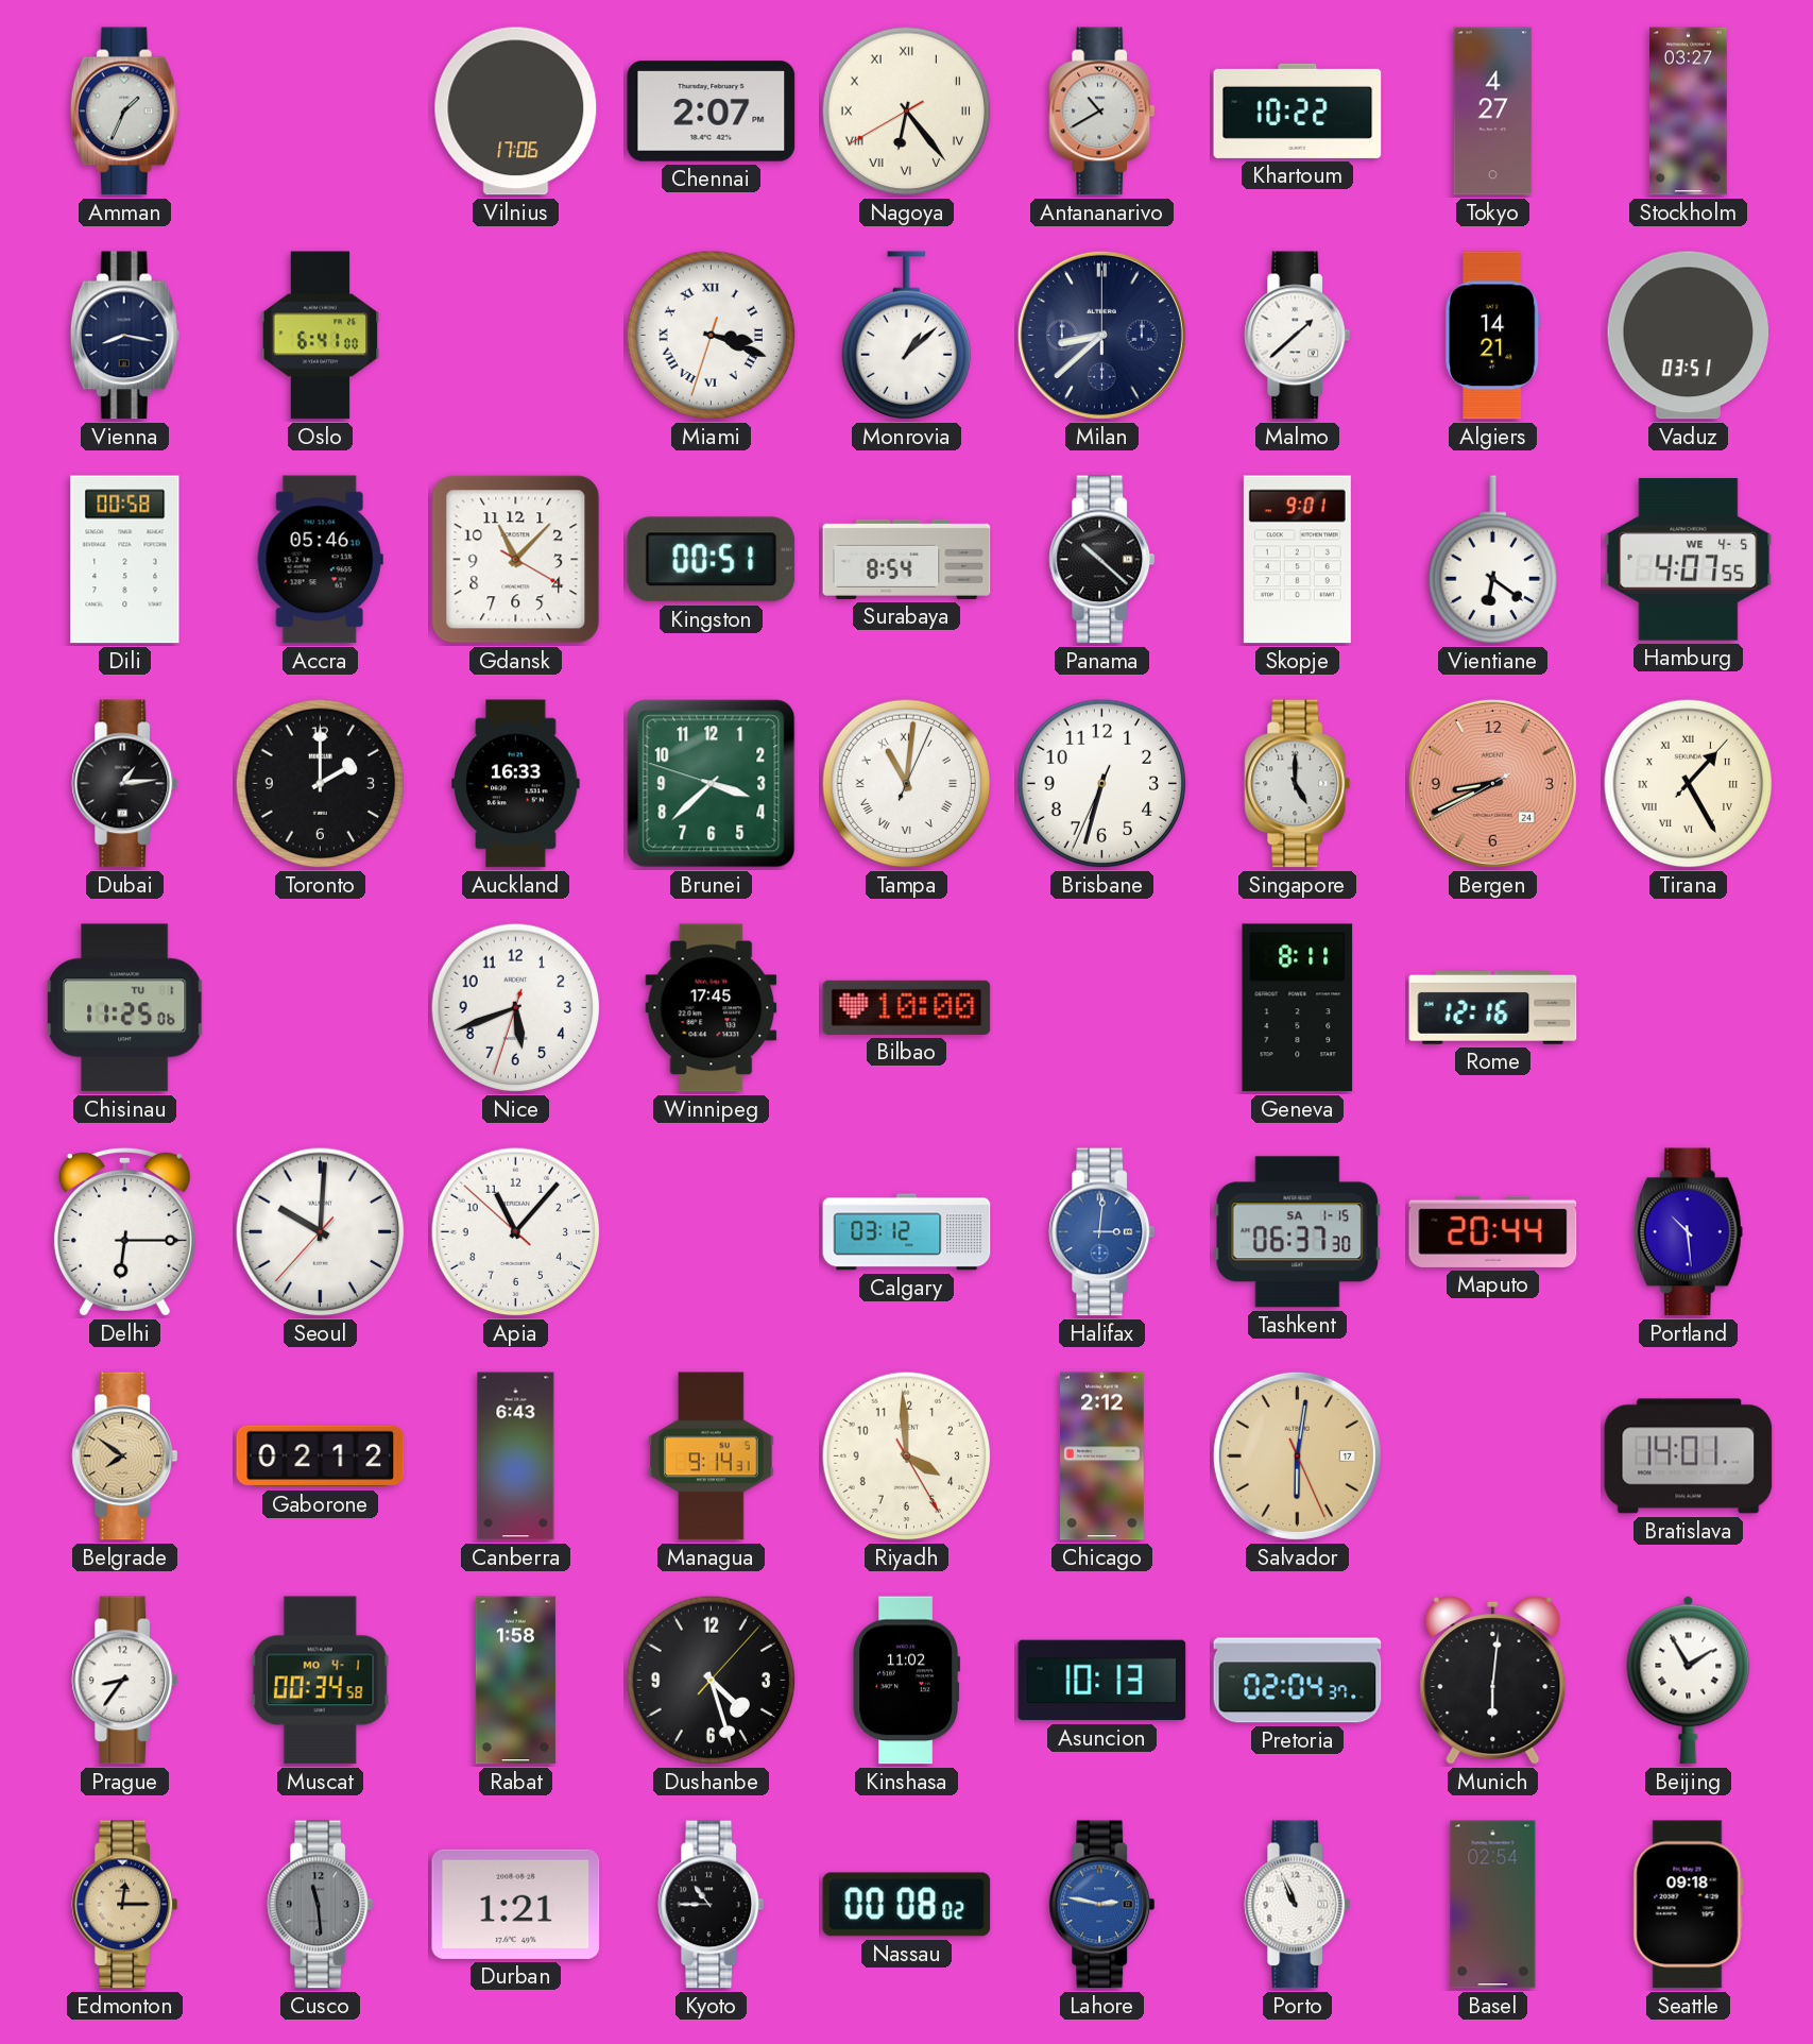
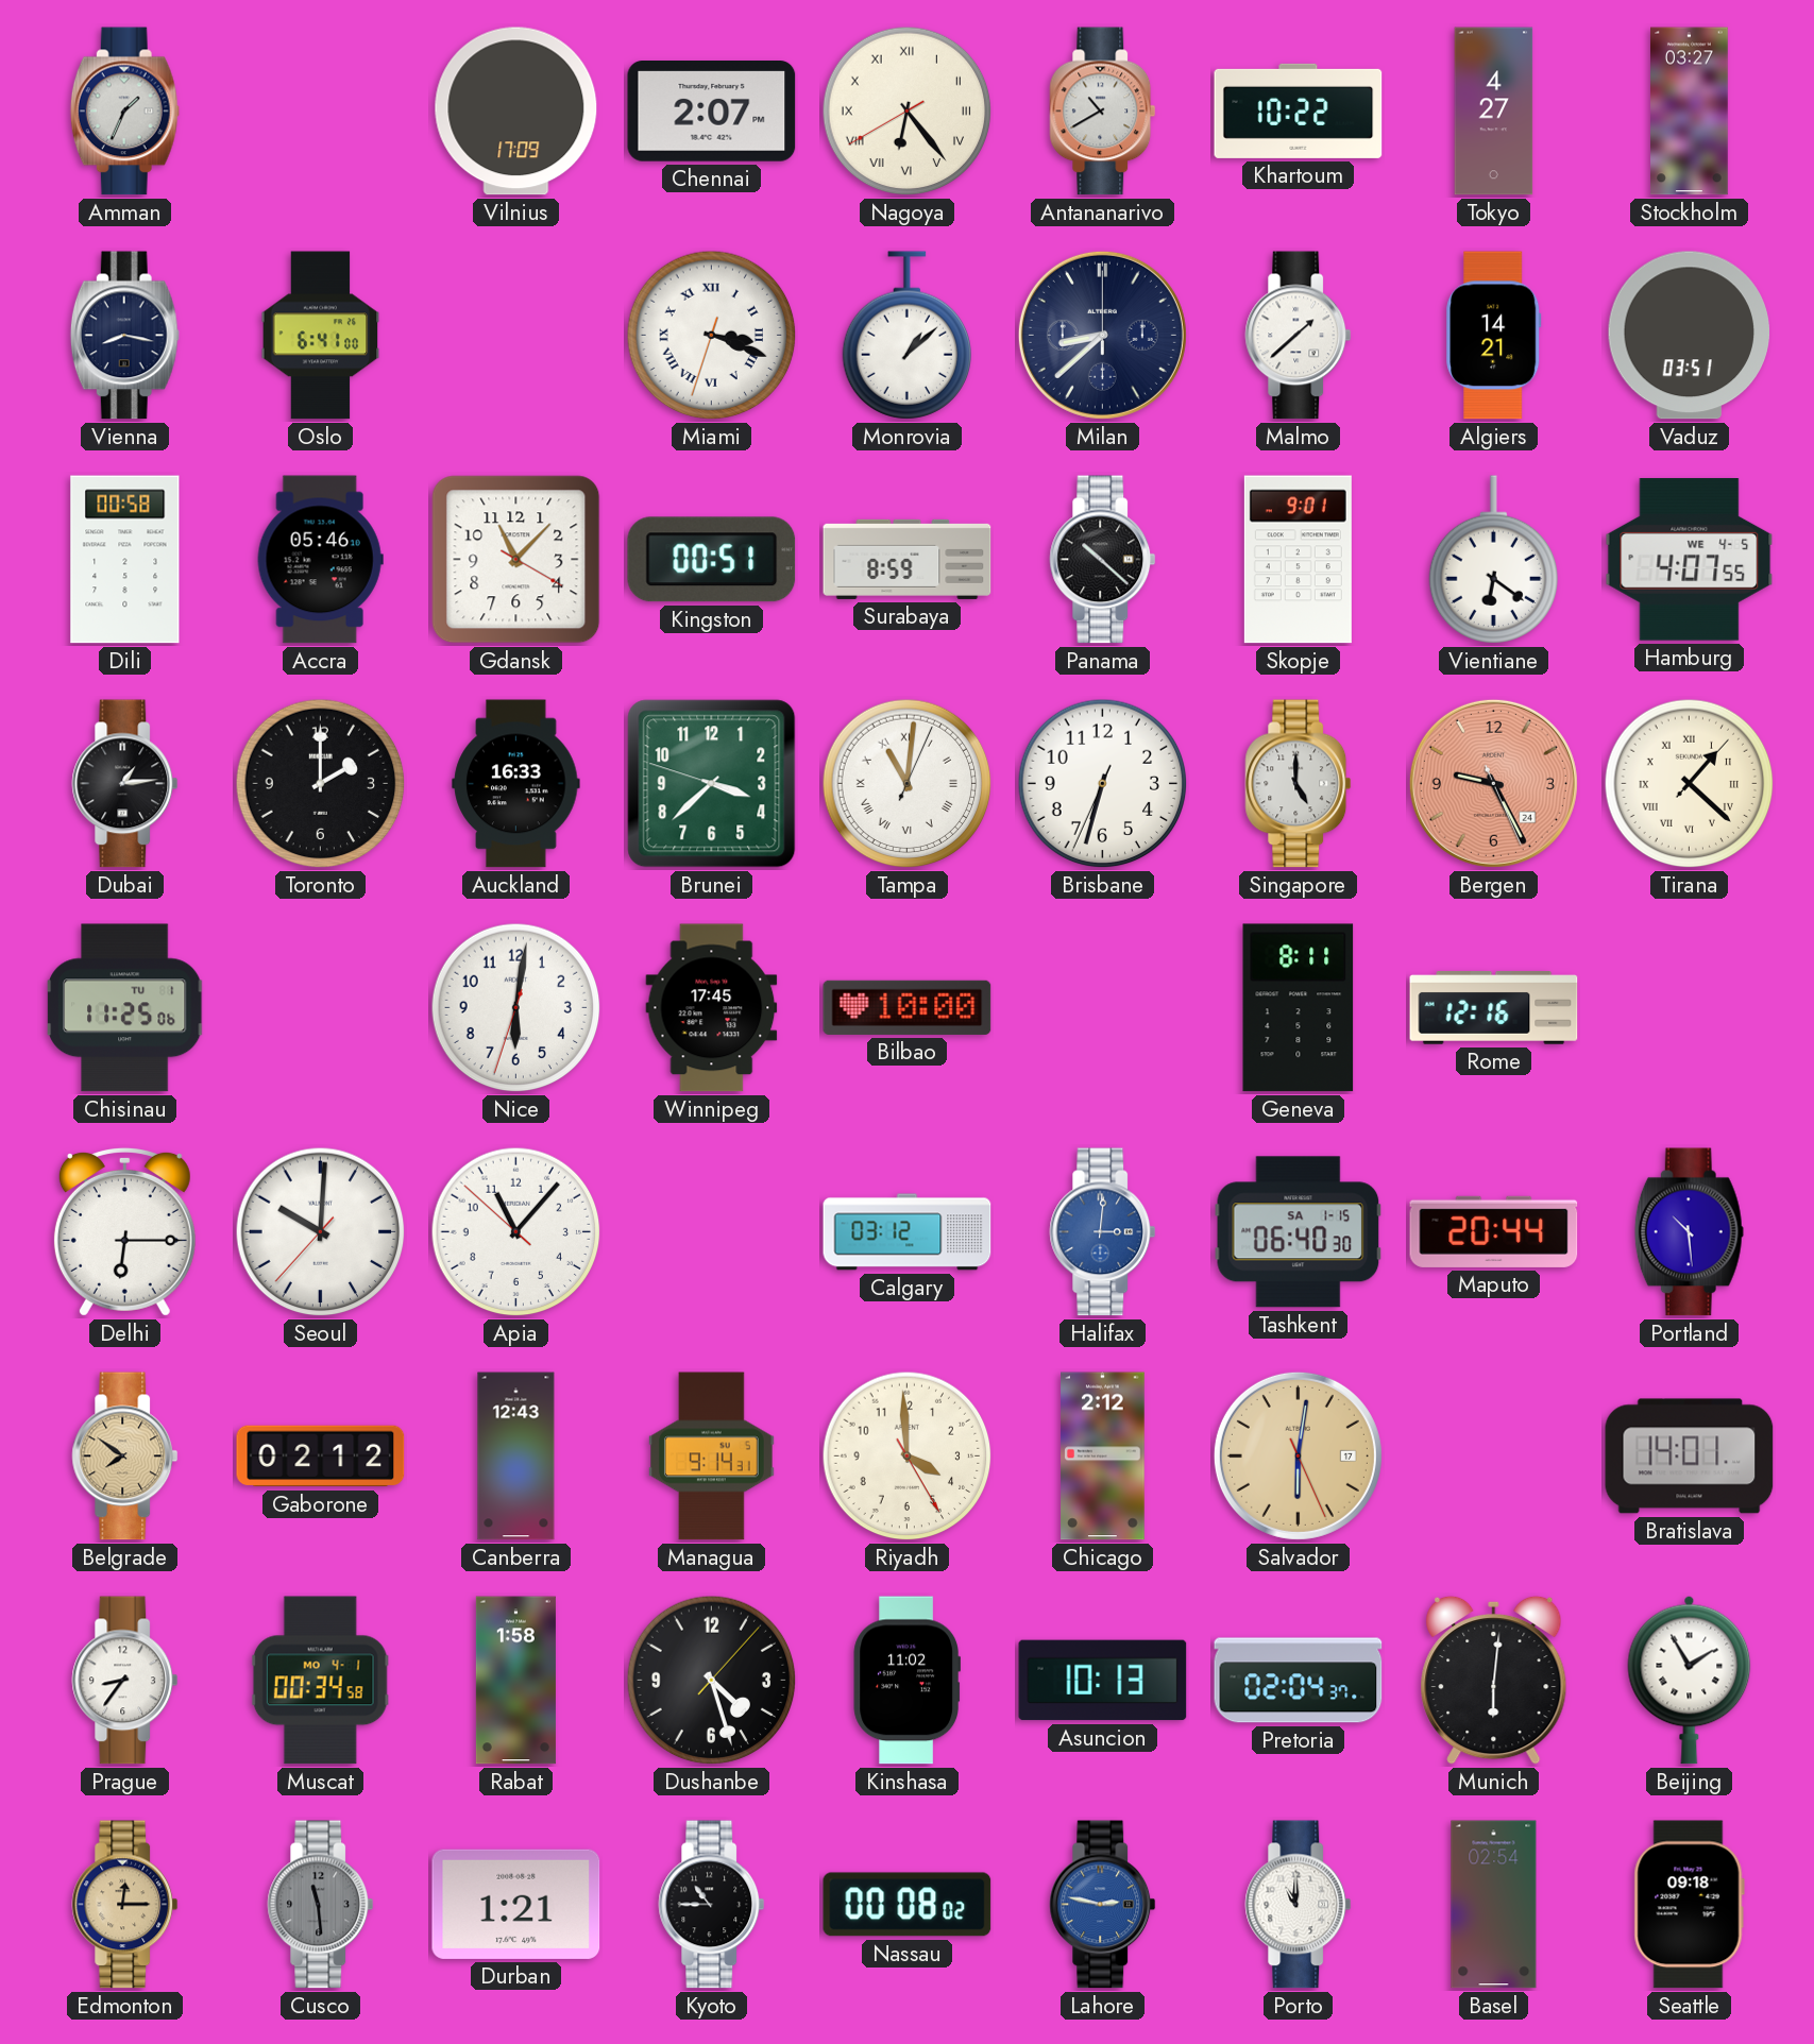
Vilnius: 17:06 -> 17:09 (516, 112)
Surabaya: 8:54 -> 8:59 (908, 559)
Bergen: 8:40 -> 9:25 (1493, 783)
Tirana: 1:25 -> 1:22 (1690, 784)
Nice: 5:41 -> 6:01 (516, 1008)
Tashkent: 06:37 -> 06:40 (1299, 1232)
Canberra: 6:43 -> 12:43 (516, 1457)
Porto: 10:56 -> 11:00 (1299, 1905)
